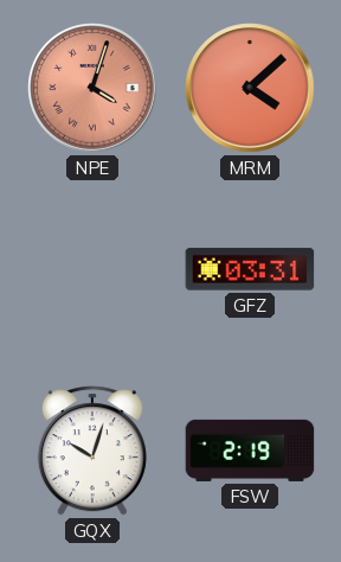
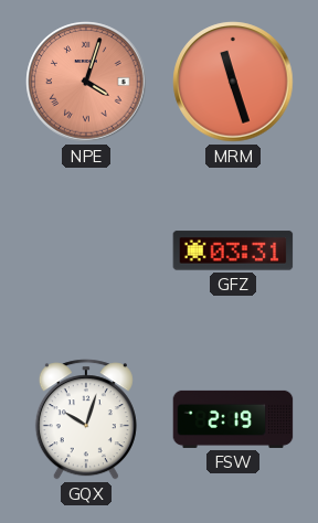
MRM: 4:08 -> 11:27 (233, 82)
